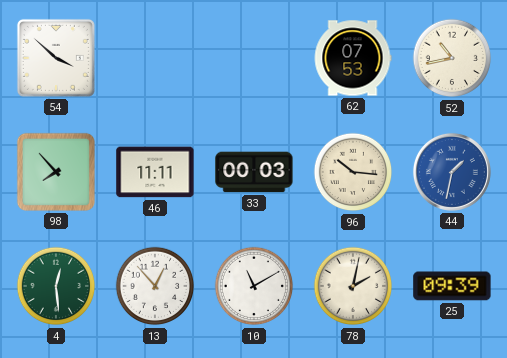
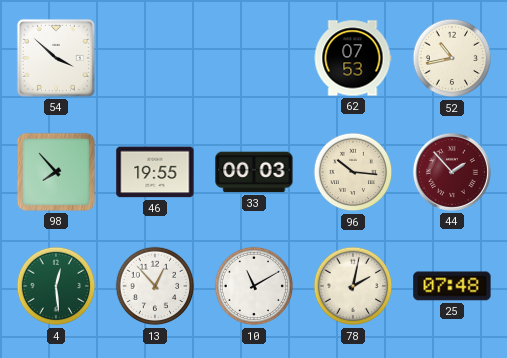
46: 11:11 -> 19:55 (155, 172)
44: 1:32 -> 1:53 (452, 172)
44 dial: blue -> burgundy (452, 172)
25: 09:39 -> 07:48 (452, 286)
